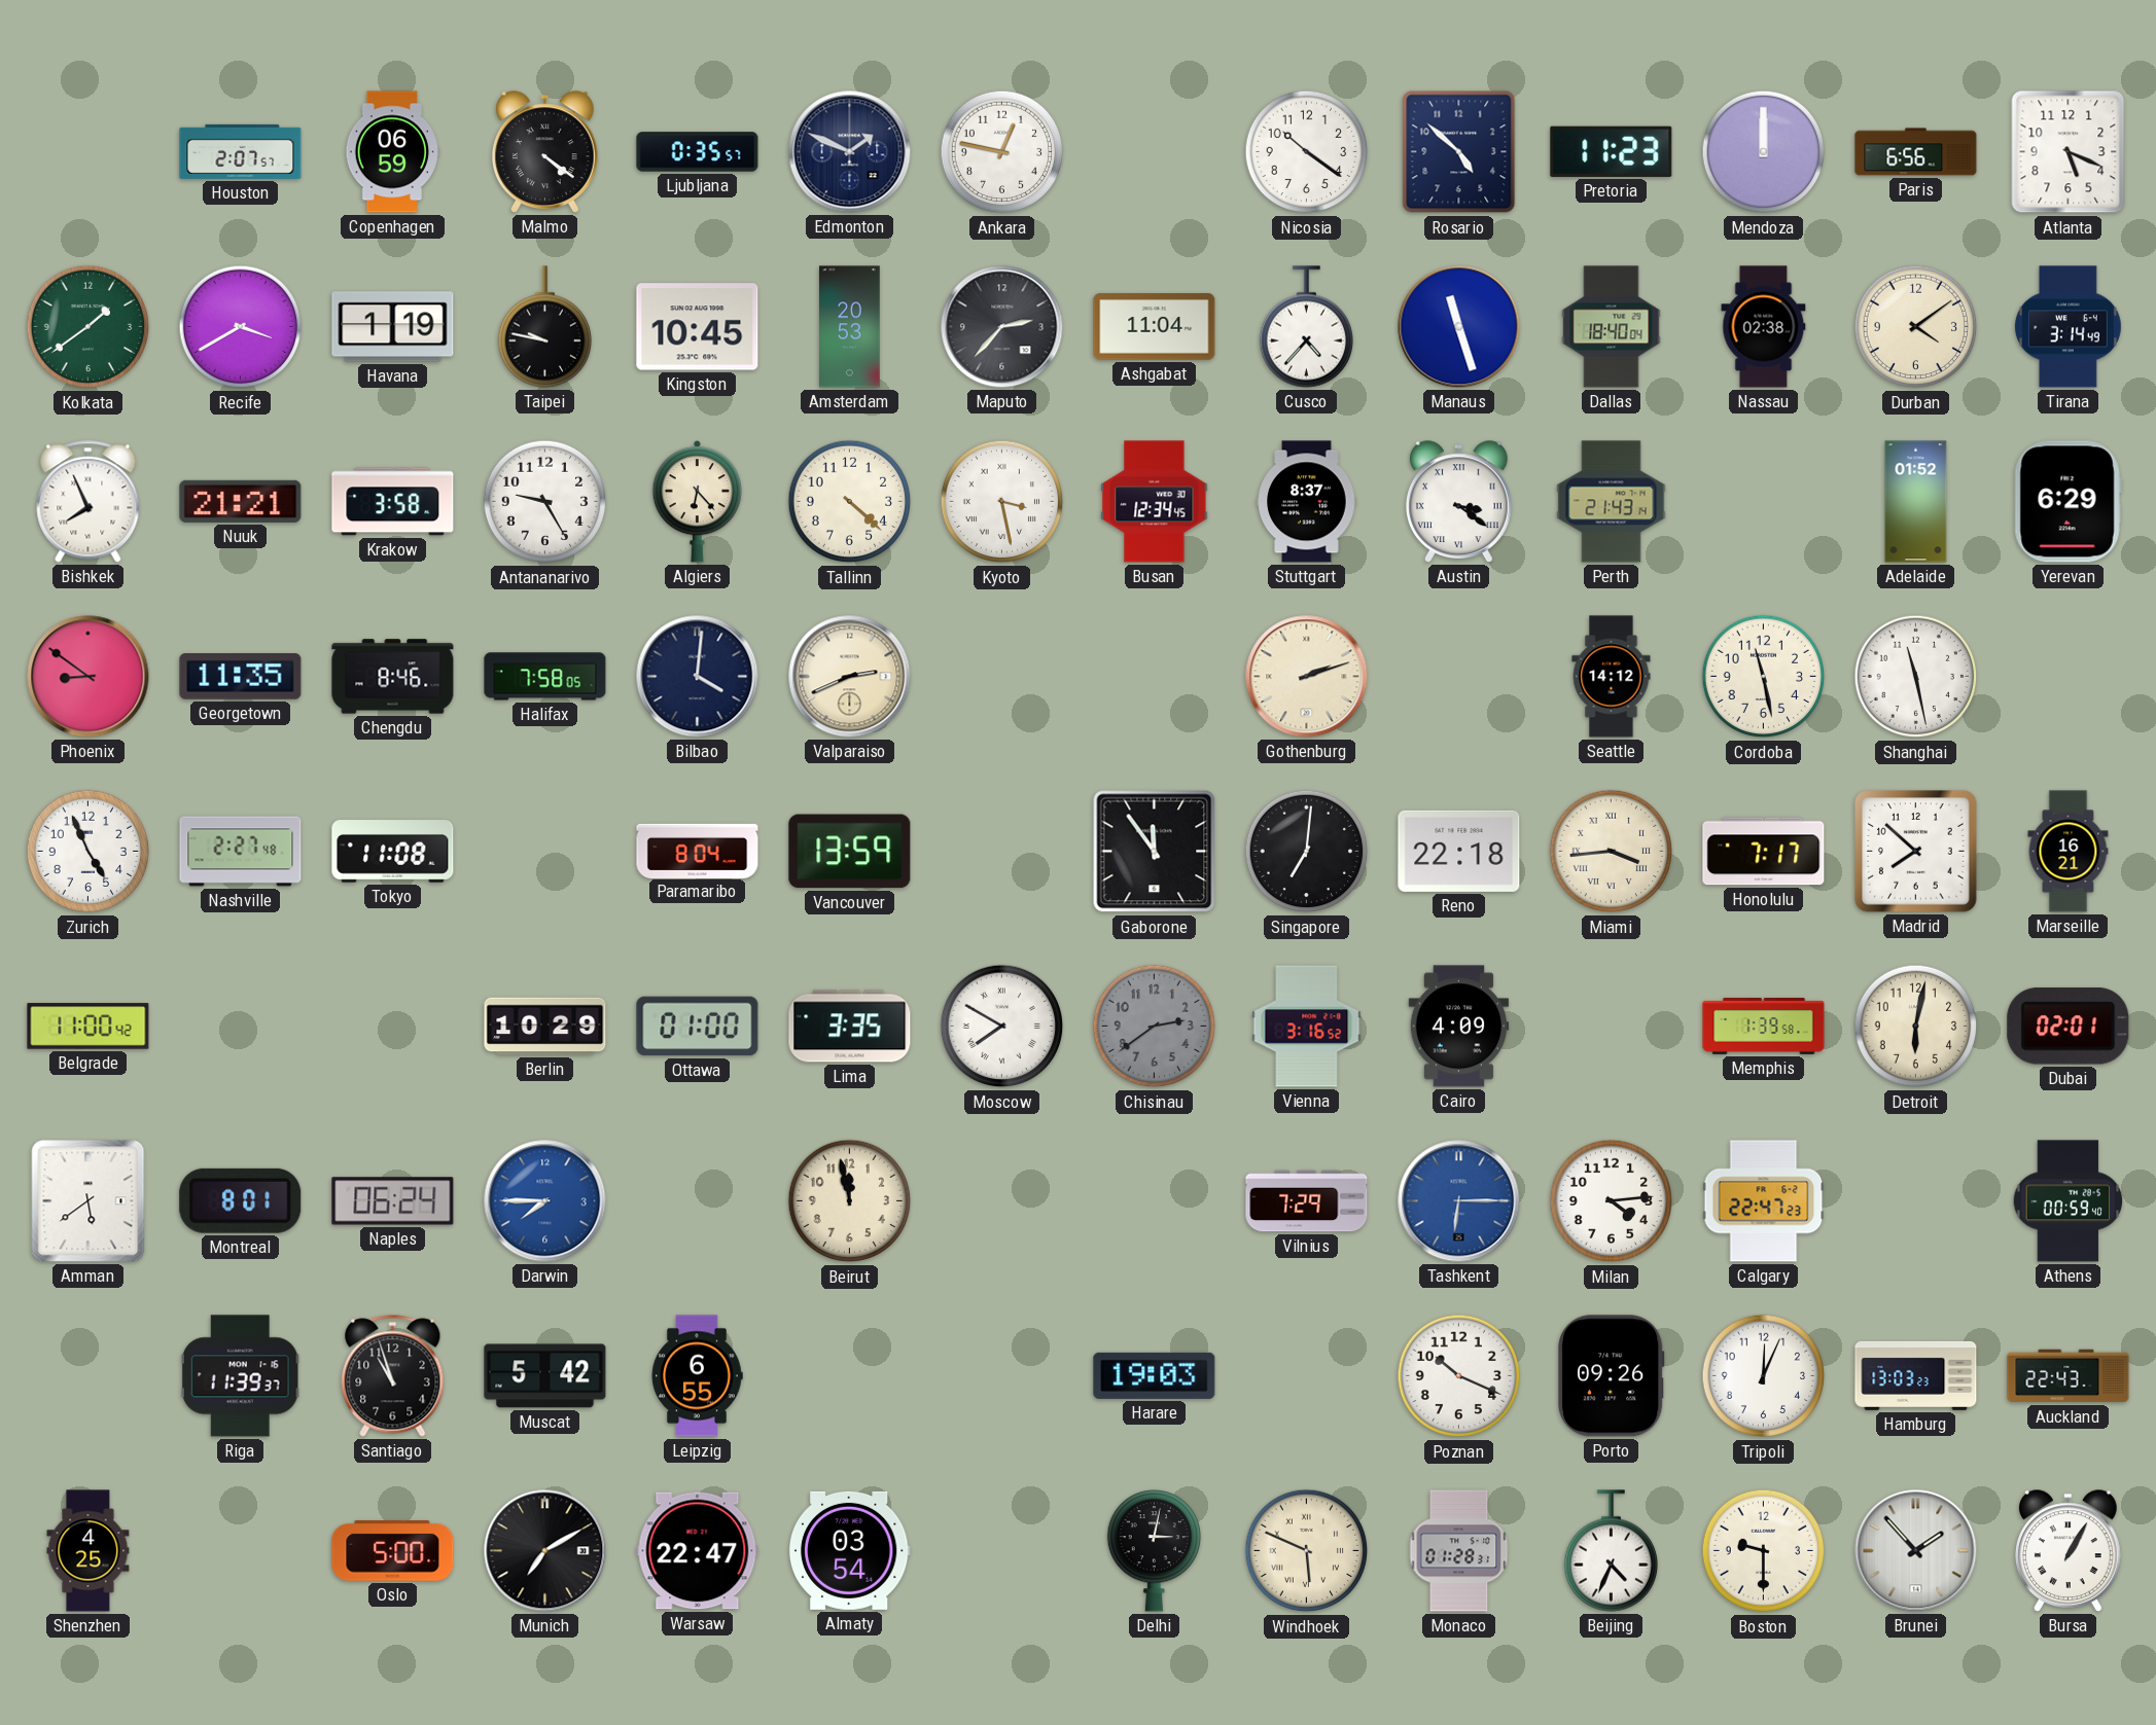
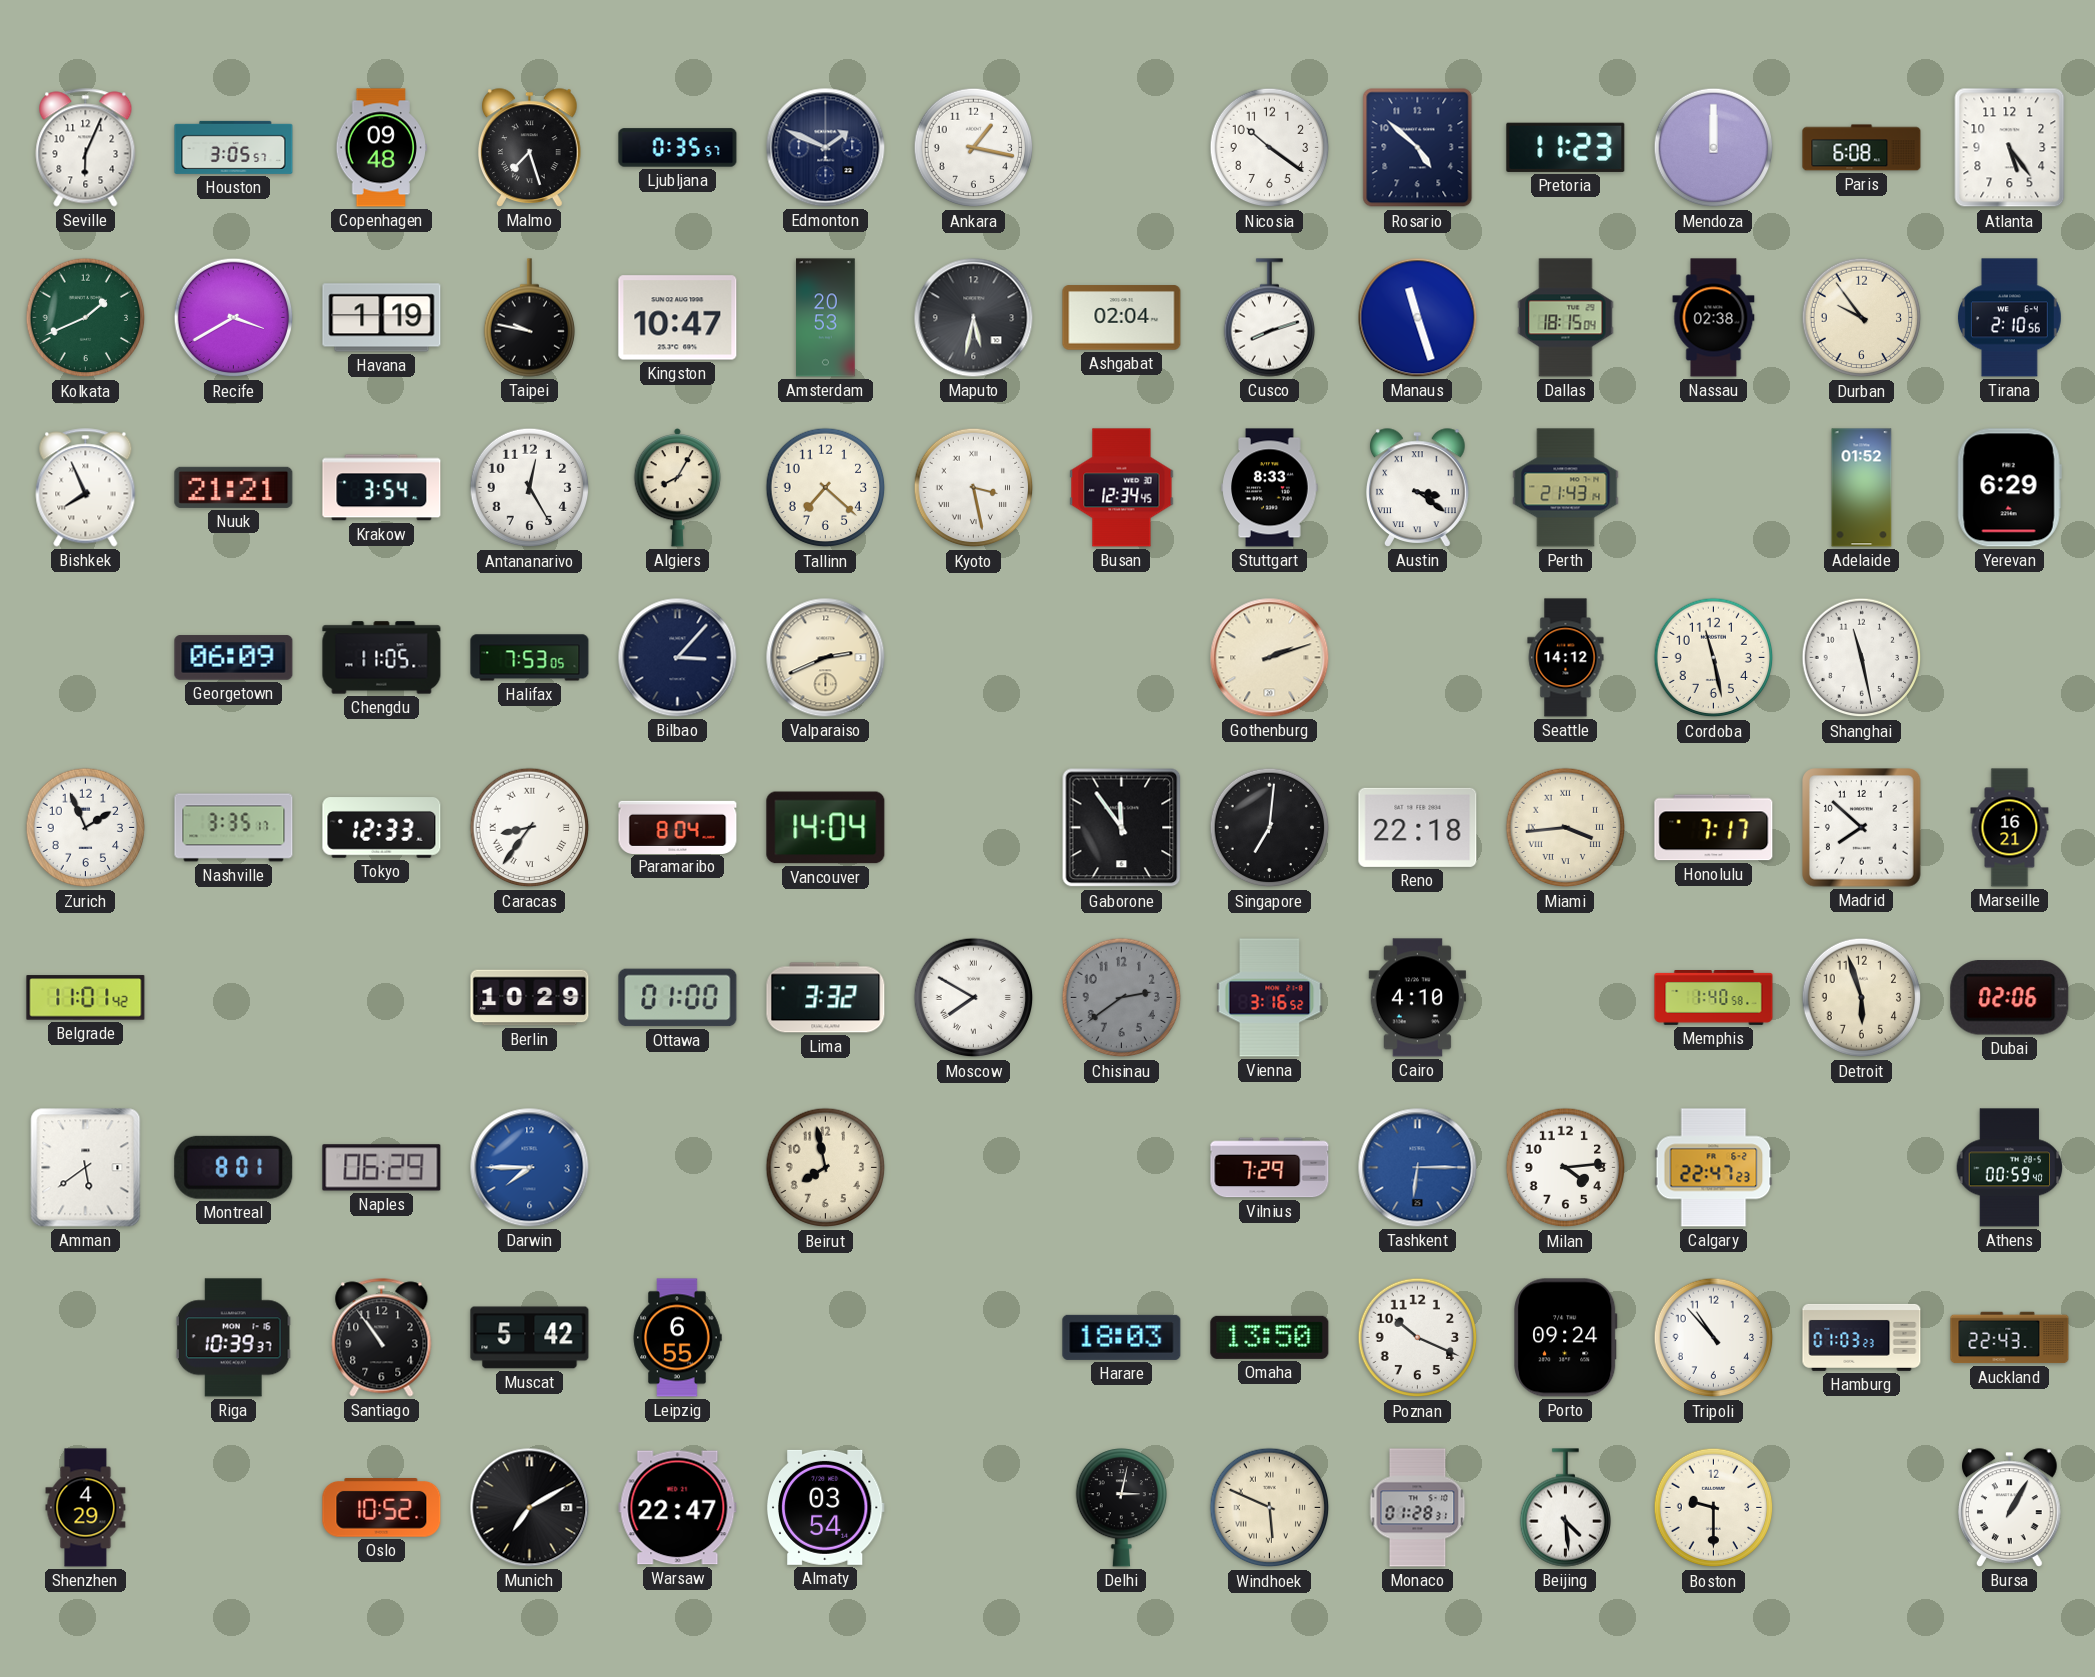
Seville: none -> 6:04 (86, 148)
Houston: 2:07 -> 3:05 (234, 147)
Copenhagen: 06:59 -> 09:48 (381, 148)
Malmo: 4:21 -> 7:27 (530, 148)
Ankara: 12:47 -> 1:17 (974, 148)
Paris: 6:56 -> 6:08 (1862, 148)
Atlanta: 5:19 -> 5:24 (2010, 148)
Kolkata: 1:39 -> 1:41 (86, 318)
Kingston: 10:45 -> 10:47 (678, 318)
Maputo: 2:37 -> 5:32 (974, 318)
Ashgabat: 11:04 -> 02:04 (1122, 318)
Cusco: 4:37 -> 8:12 (1269, 318)
Dallas: 18:40 -> 18:15 (1566, 318)
Durban: 4:09 -> 9:54 (1862, 318)
Tirana: 3:14 -> 2:10 (2009, 318)
Krakow: 3:58 -> 3:54 (382, 488)
Antananarivo: 9:25 -> 12:25 (530, 488)
Algiers: 6:23 -> 8:05 (678, 487)
Tallinn: 4:22 -> 7:22 (826, 488)
Stuttgart: 8:37 -> 8:33 (1270, 488)
Phoenix: 8:51 -> none (89, 677)
Georgetown: 11:35 -> 06:09 (234, 658)
Chengdu: 8:46 -> 11:05 (382, 658)
Halifax: 7:58 -> 7:53 (530, 658)
Bilbao: 4:01 -> 3:07 (678, 658)
Zurich: 4:56 -> 1:56 (86, 828)
Nashville: 2:27 -> 3:35 (234, 828)
Tokyo: 11:08 -> 12:33 (382, 828)
Caracas: none -> 8:36 (530, 828)
Vancouver: 13:59 -> 14:04 (826, 828)
Belgrade: 11:00 -> 11:01 (86, 998)
Lima: 3:35 -> 3:32 (826, 998)
Cairo: 4:09 -> 4:10 (1418, 998)
Memphis: 1:39 -> 1:40 (1714, 998)
Detroit: 6:02 -> 5:57 (1862, 998)
Dubai: 02:01 -> 02:06 (2010, 998)
Naples: 06:24 -> 06:29 (382, 1168)
Beirut: 11:58 -> 7:58 (826, 1168)
Riga: 11:39 -> 10:39 (233, 1338)
Santiago: 10:57 -> 10:54 (382, 1338)
Harare: 19:03 -> 18:03 (1122, 1337)
Omaha: none -> 13:50 (1270, 1337)
Porto: 09:26 -> 09:24 (1566, 1338)
Tripoli: 12:04 -> 10:53 (1714, 1338)
Hamburg: 13:03 -> 01:03 (1862, 1337)
Shenzhen: 4:25 -> 4:29 (86, 1508)
Oslo: 5:00 -> 10:52 (382, 1508)
Beijing: 4:34 -> 4:29 (1565, 1508)
Brunei: 1:53 -> none (1916, 1551)
